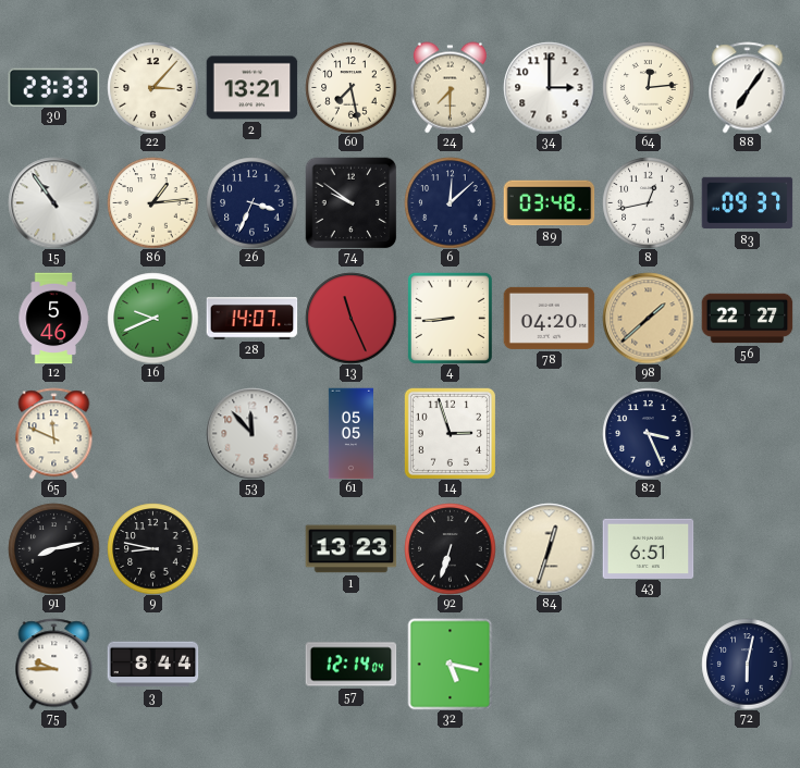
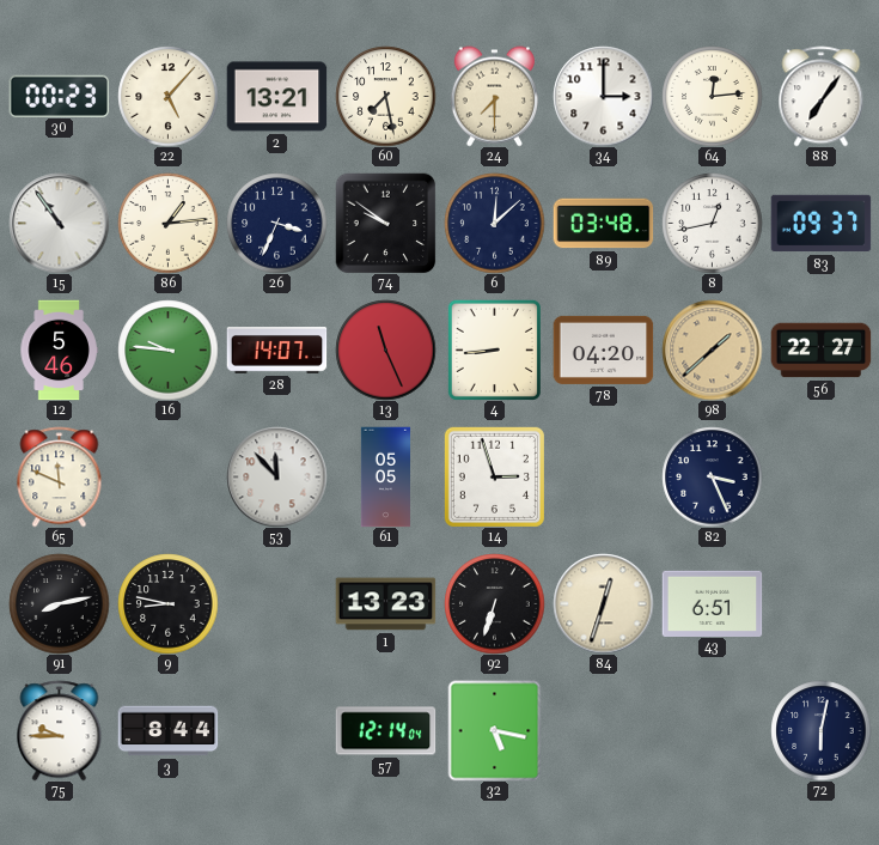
30: 23:33 -> 00:23 (59, 96)
22: 3:07 -> 5:07 (167, 96)
16: 9:41 -> 9:46 (167, 349)
